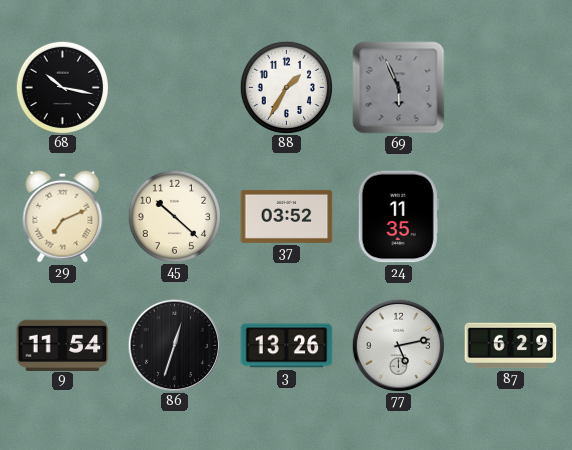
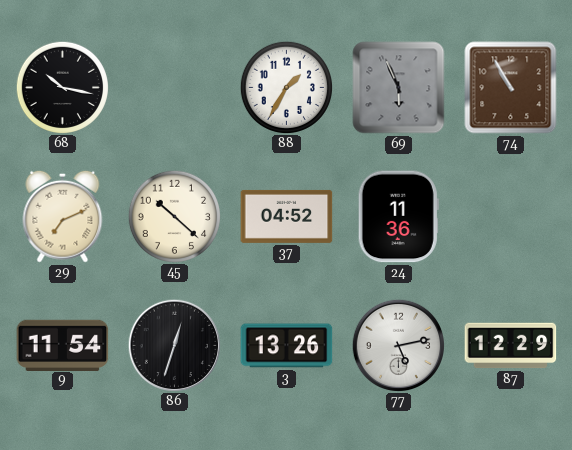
74: none -> 10:55 (511, 88)
37: 03:52 -> 04:52 (287, 216)
24: 11:35 -> 11:36 (398, 217)
87: 6:29 -> 12:29 (511, 346)
